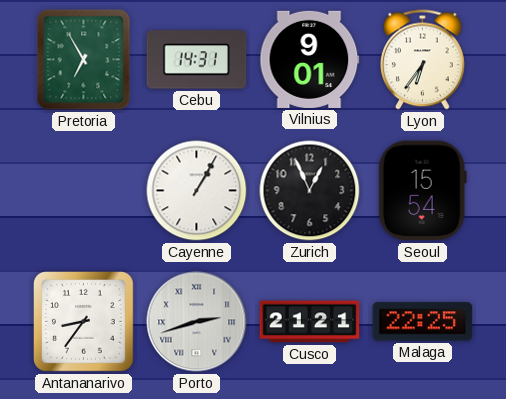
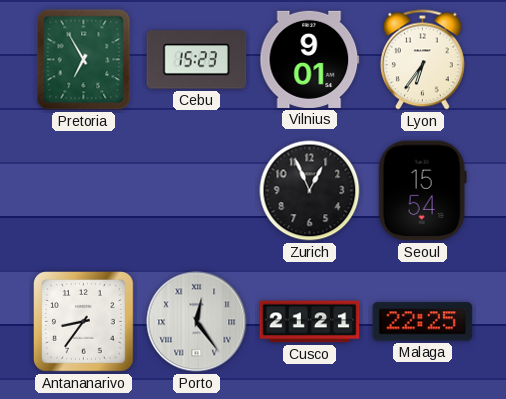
Cebu: 14:31 -> 15:23 (197, 60)
Cayenne: 1:05 -> none (197, 191)
Porto: 2:42 -> 12:24 (197, 322)
